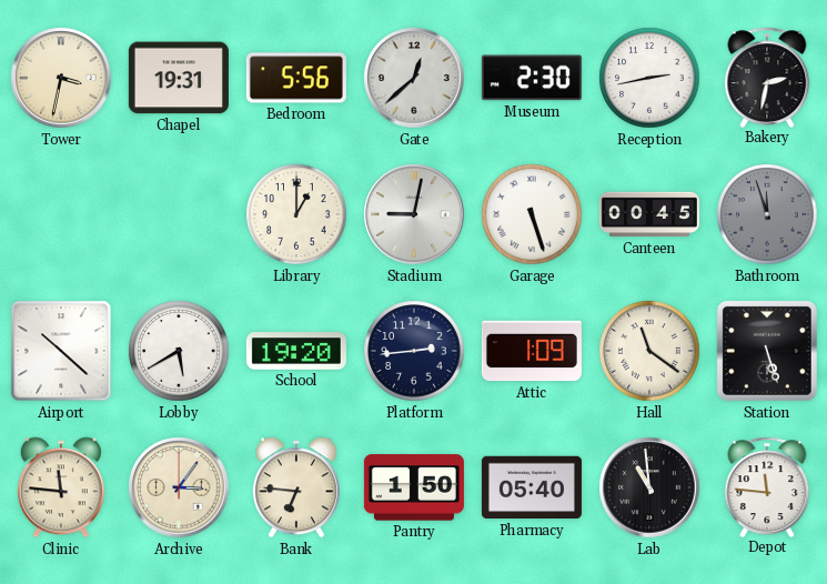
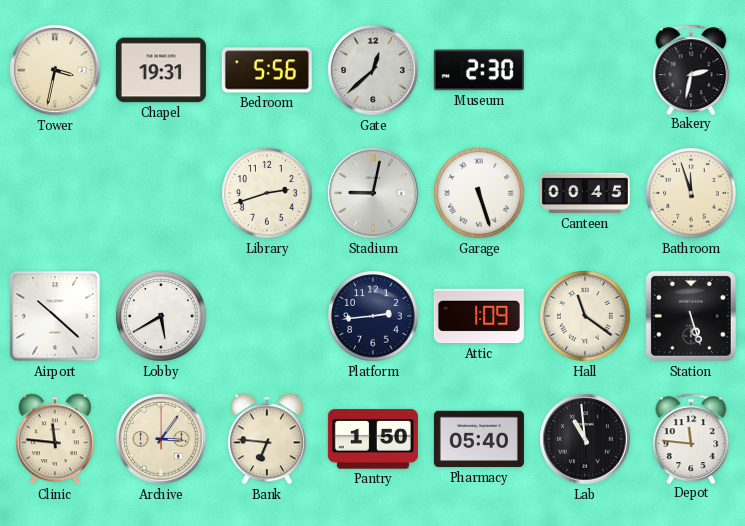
Reception: 2:43 -> none (649, 78)
Library: 1:00 -> 2:42 (267, 193)
Bathroom dial: grey -> cream (691, 193)
School: 19:20 -> none (296, 351)
